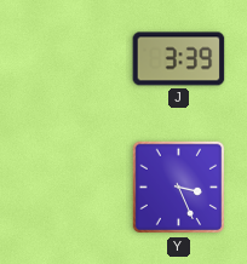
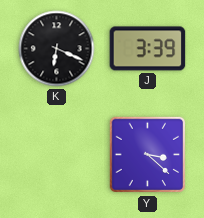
K: none -> 6:19 (57, 49)
Y: 3:26 -> 3:22 (148, 155)
